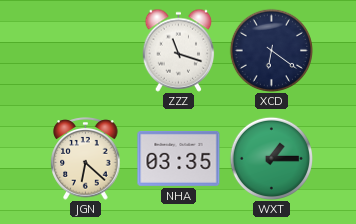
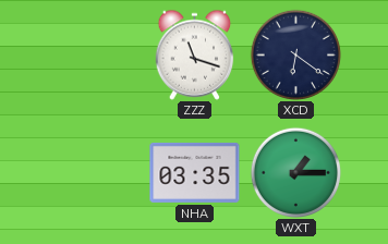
JGN: 6:22 -> none (86, 159)
